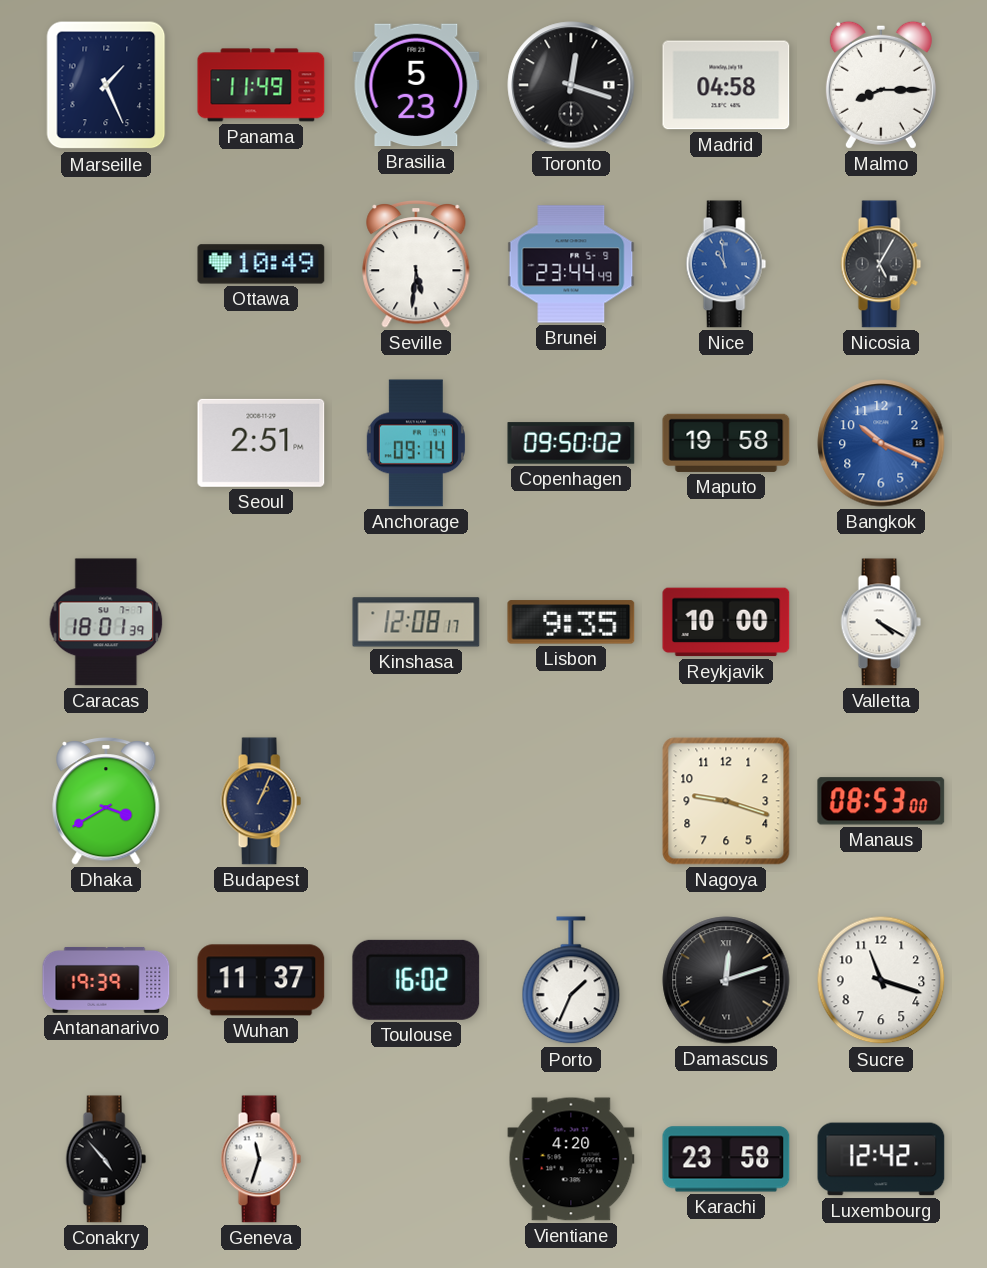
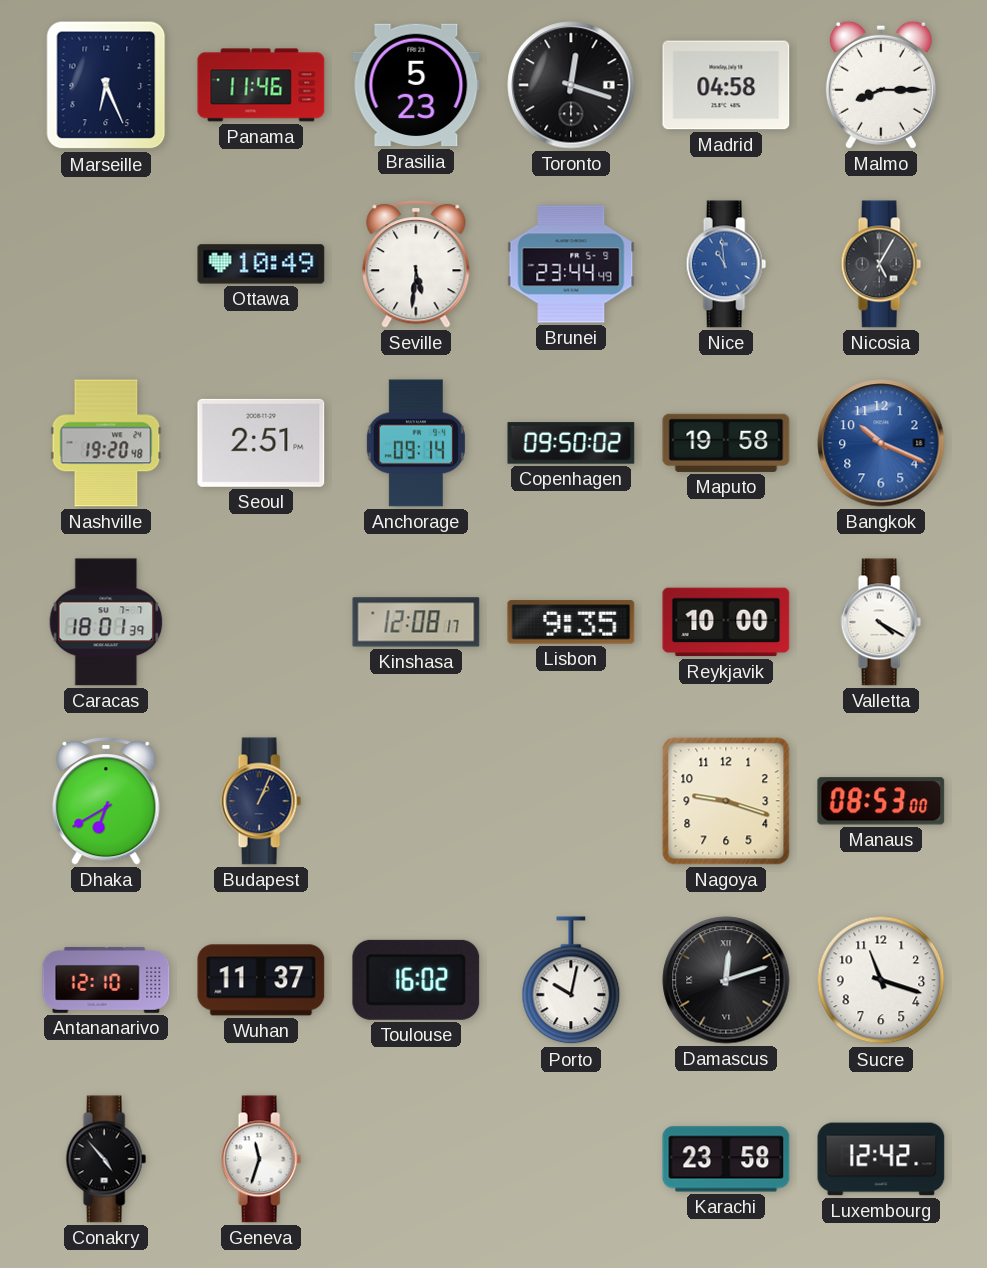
Marseille: 1:26 -> 6:26 (106, 85)
Panama: 11:49 -> 11:46 (261, 85)
Nashville: none -> 19:20 (106, 443)
Dhaka: 3:40 -> 6:40 (106, 801)
Antananarivo: 19:39 -> 12:10 (106, 980)
Porto: 1:34 -> 10:02 (571, 981)
Vientiane: 4:20 -> none (571, 1159)
